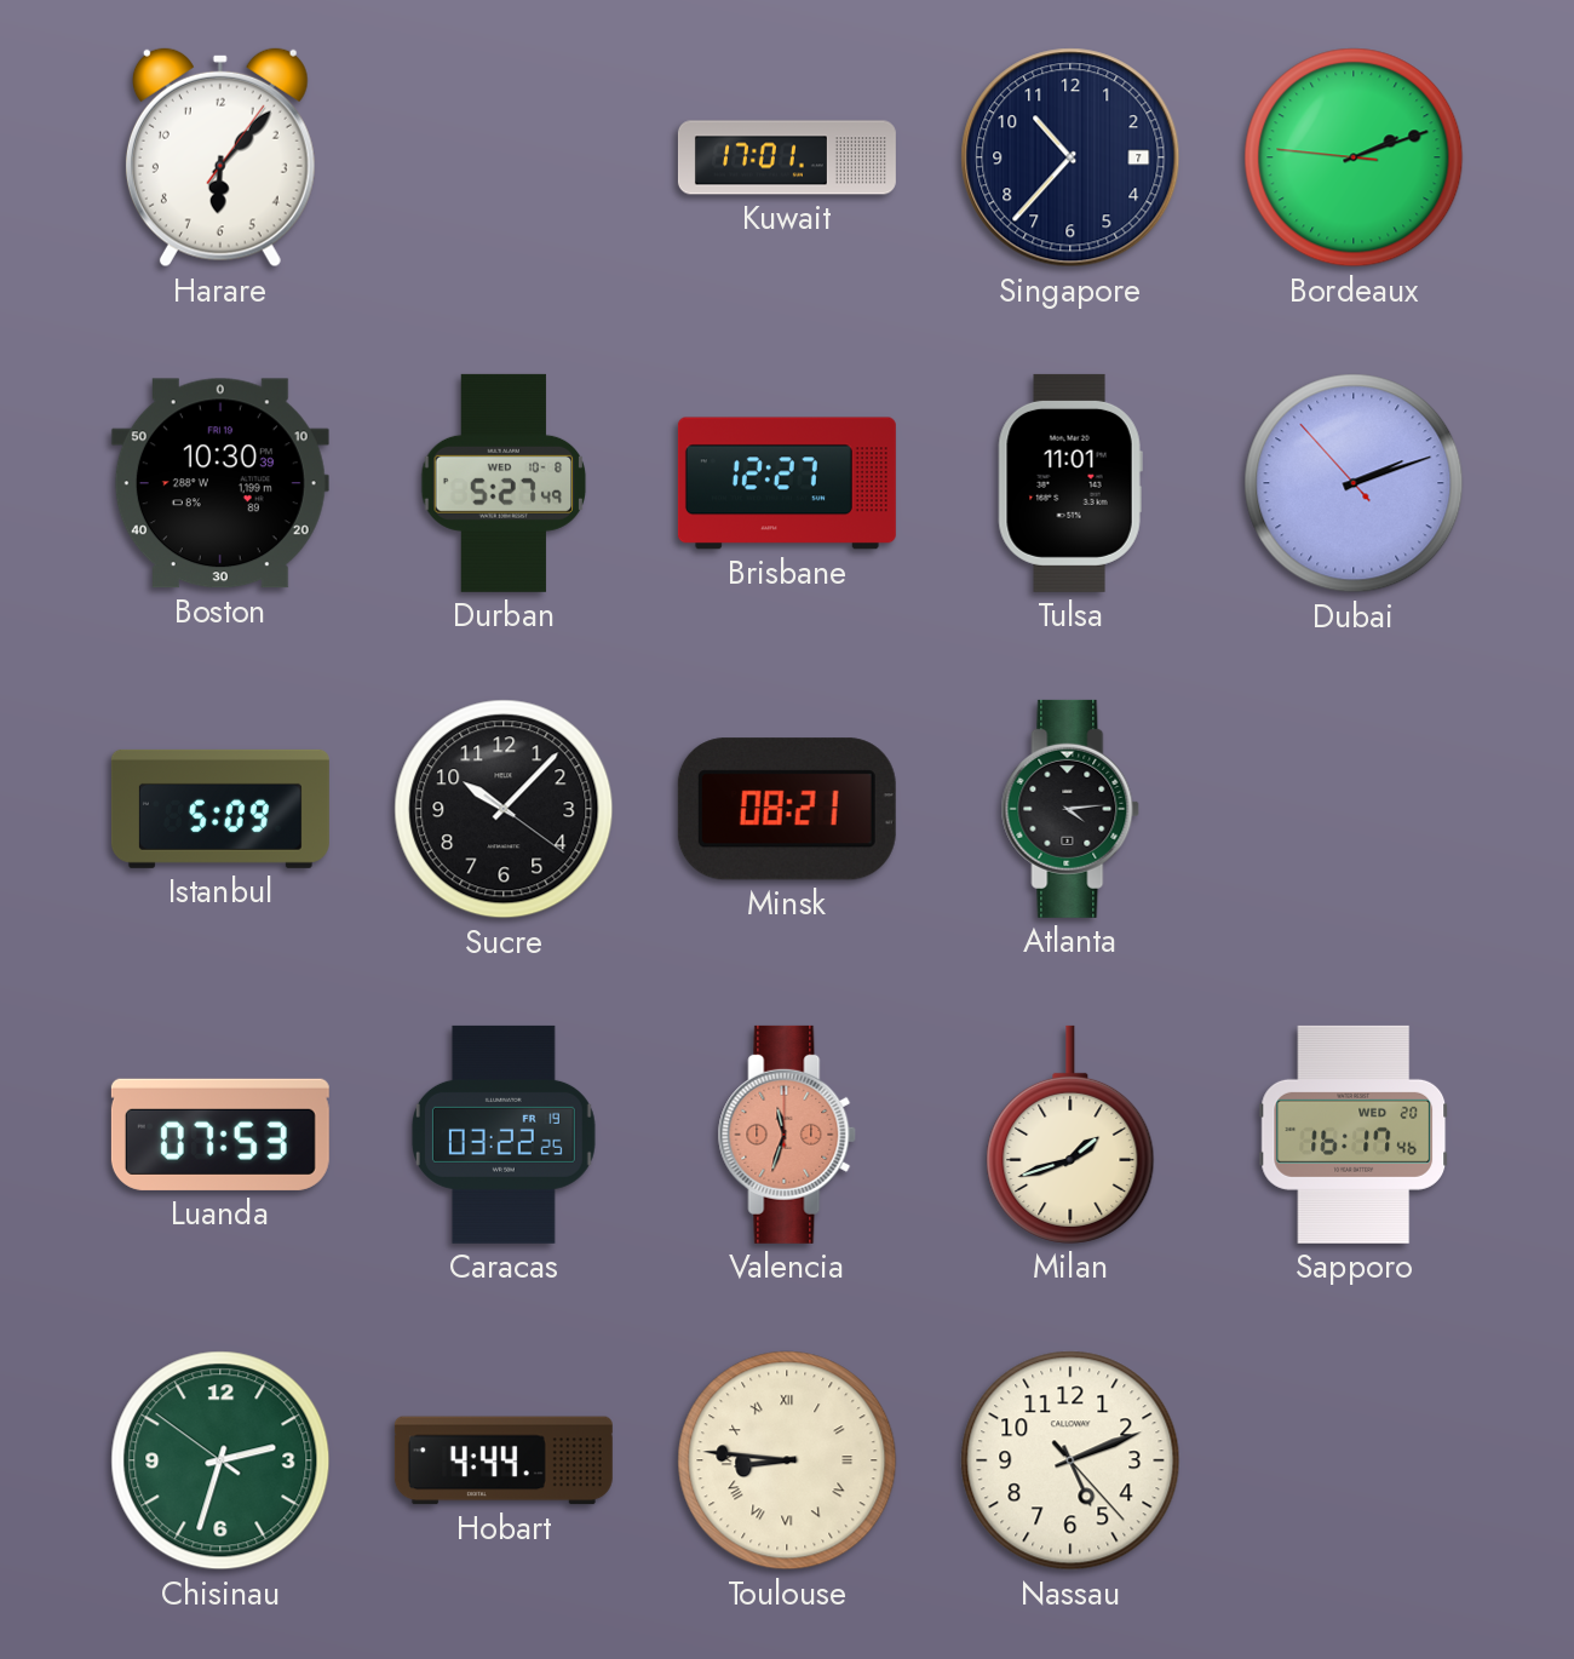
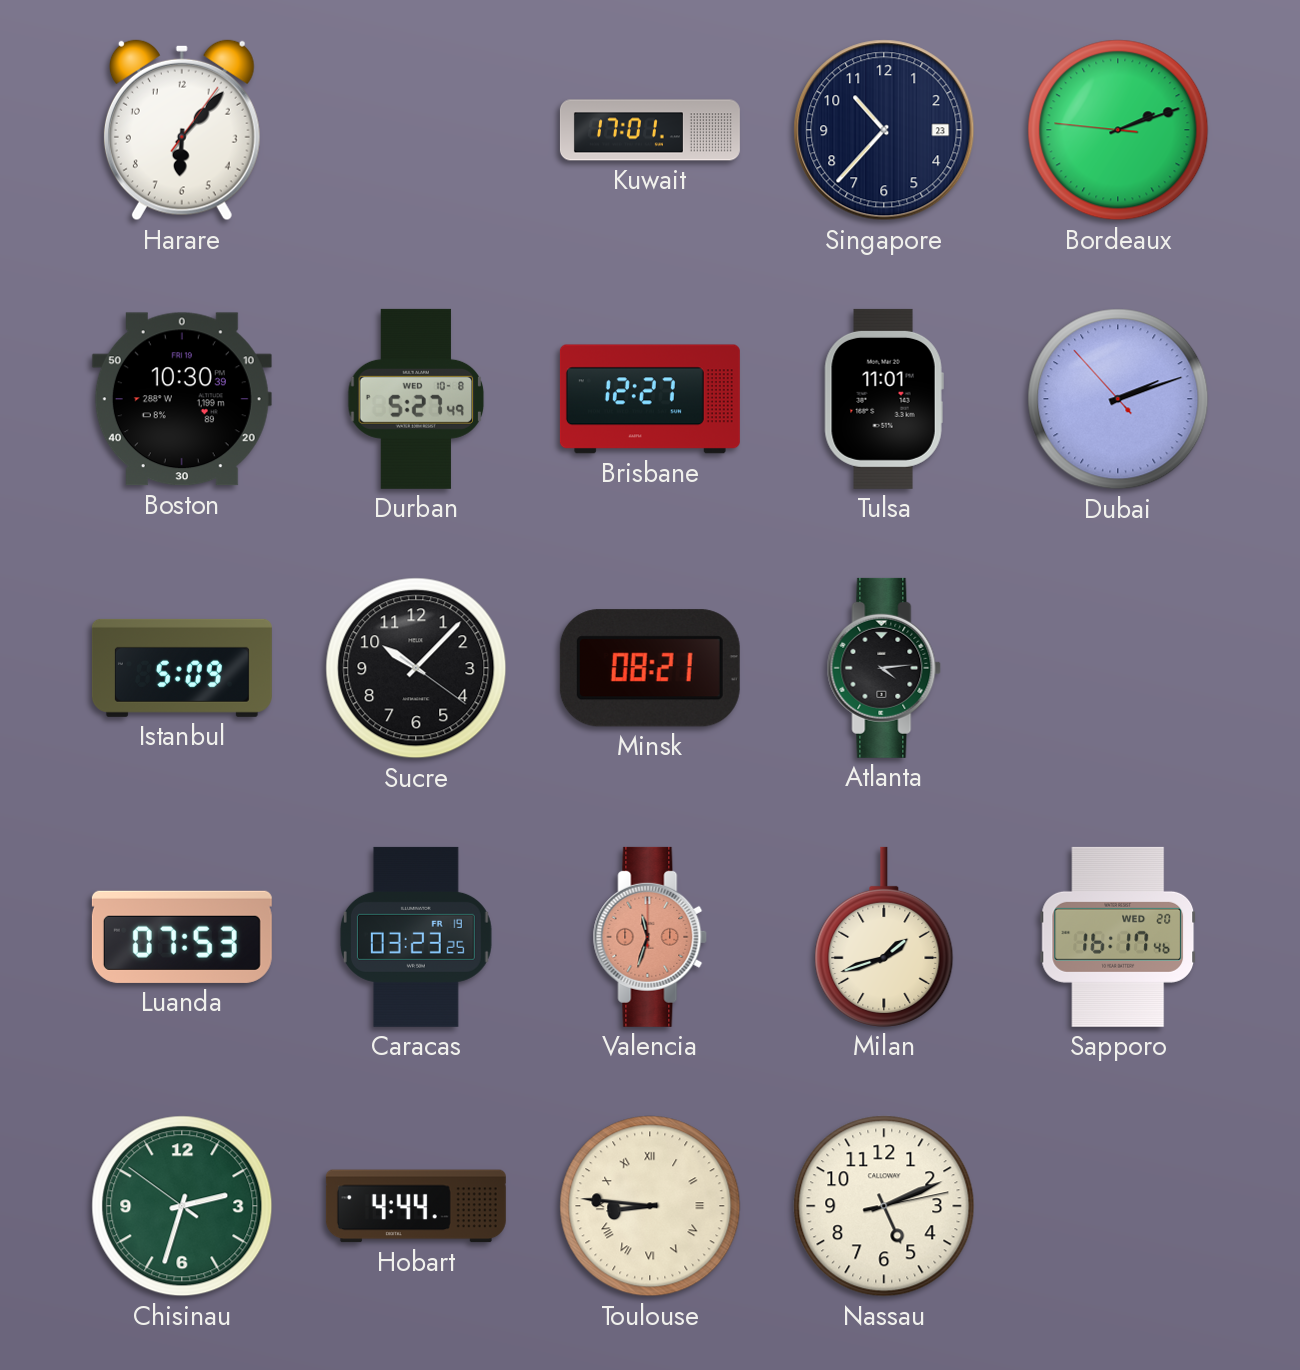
Singapore date: 7 -> 23 (884, 130)
Caracas: 03:22 -> 03:23 (416, 937)
Nassau: 5:11:23 -> 5:11:13 (884, 1206)
